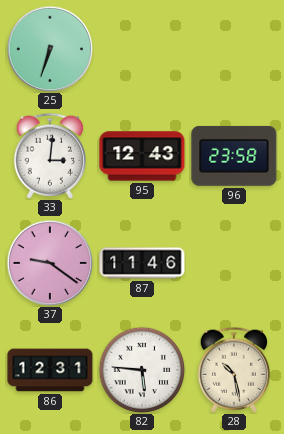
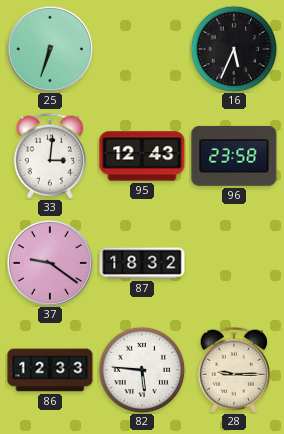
16: none -> 5:34 (234, 49)
87: 11:46 -> 18:32 (142, 263)
86: 12:31 -> 12:33 (50, 370)
28: 10:28 -> 9:15 (233, 370)
